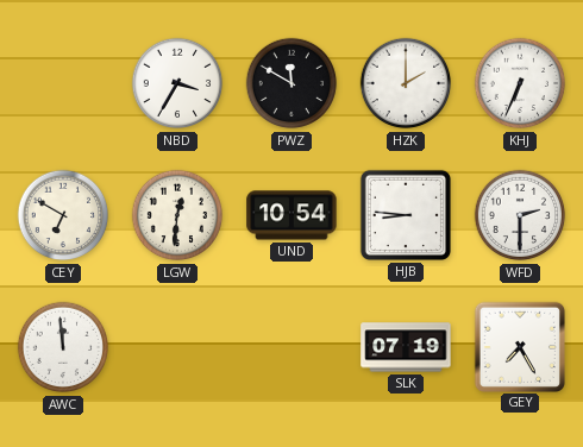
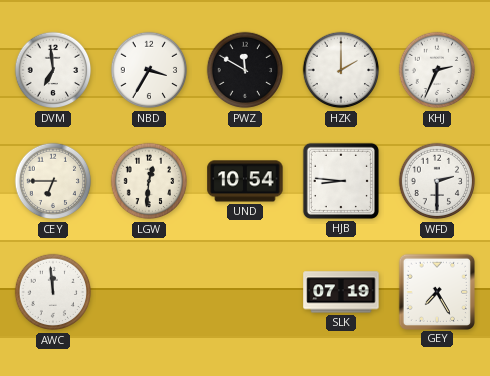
DVM: none -> 6:59 (53, 70)
KHJ: 6:34 -> 2:34 (437, 70)
CEY: 6:50 -> 6:45 (53, 181)
